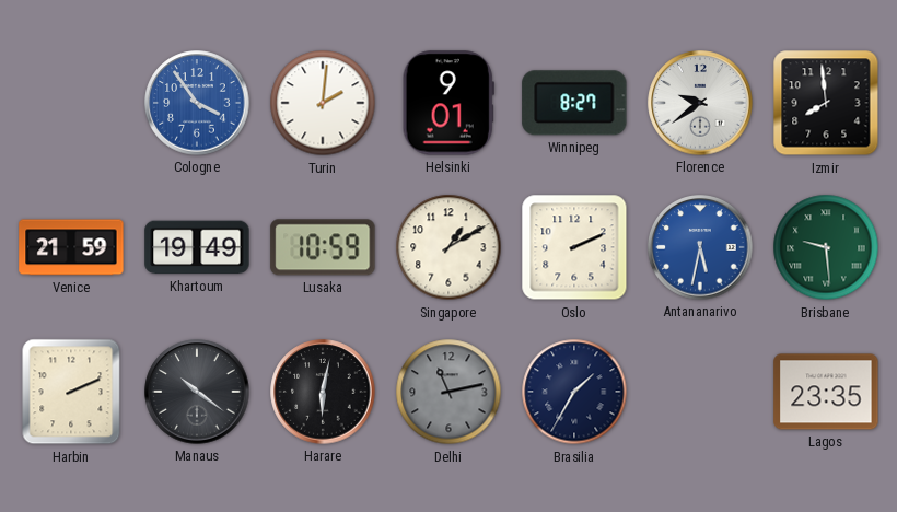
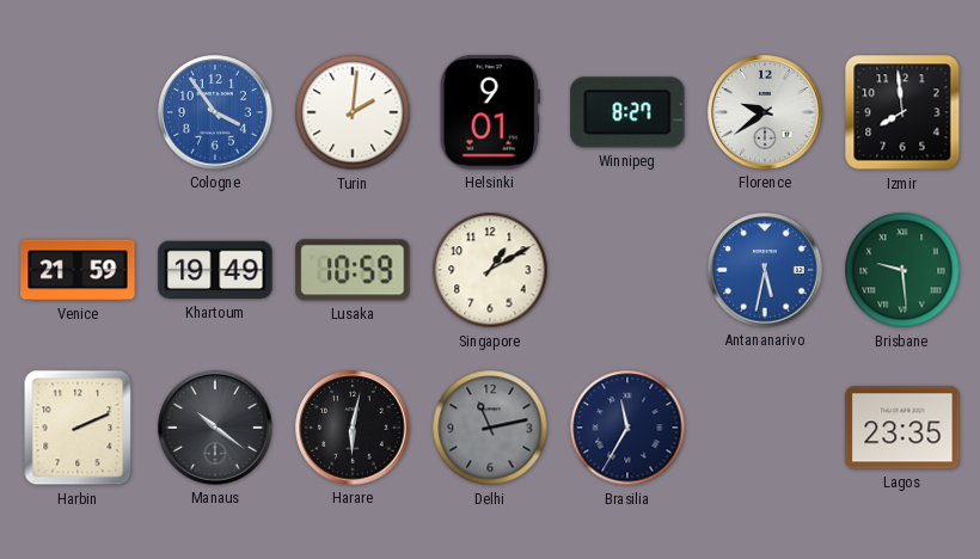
Oslo: 2:11 -> none (574, 247)
Brasilia: 1:35 -> 11:35 (627, 428)
